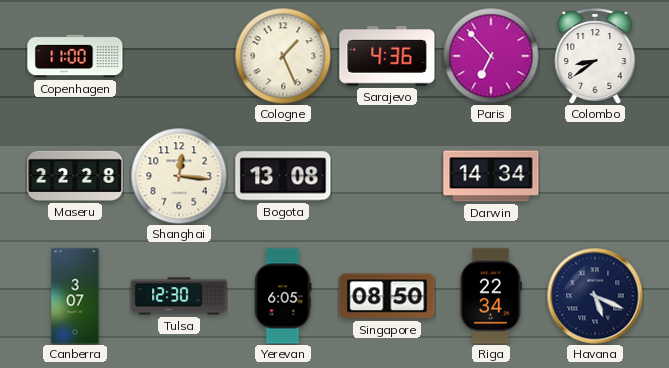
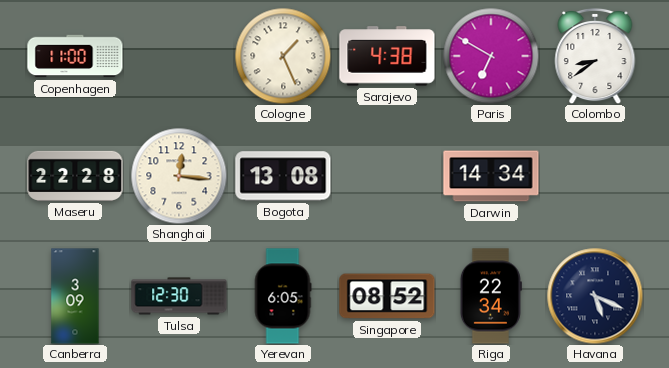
Sarajevo: 4:36 -> 4:38 (387, 56)
Paris: 6:53 -> 6:50 (491, 56)
Canberra: 3:07 -> 3:09 (75, 296)
Singapore: 08:50 -> 08:52 (387, 296)
